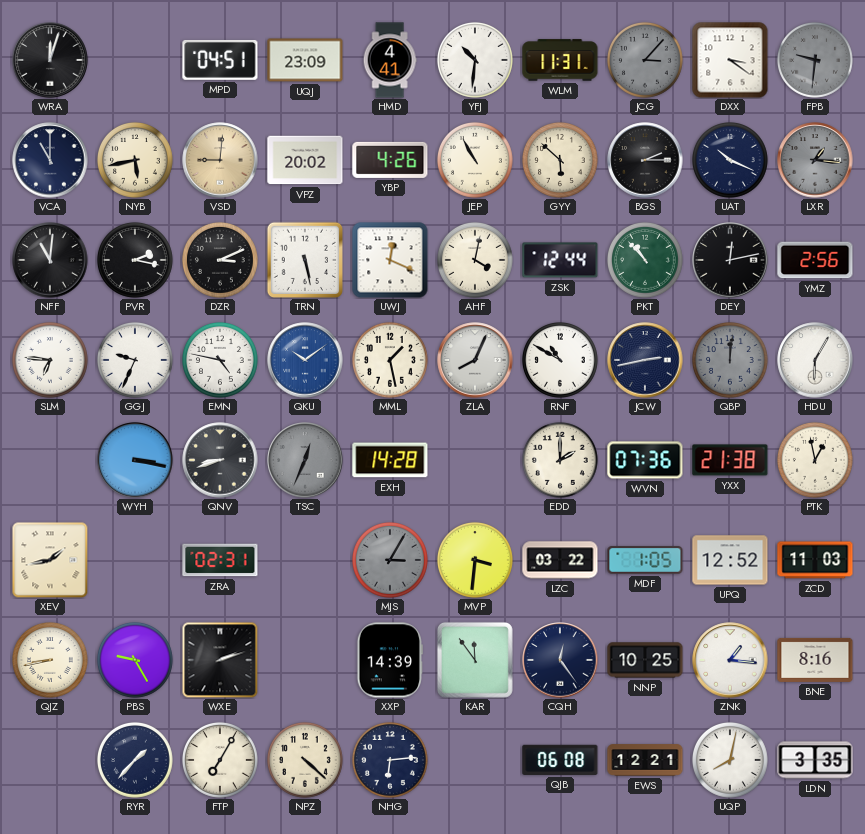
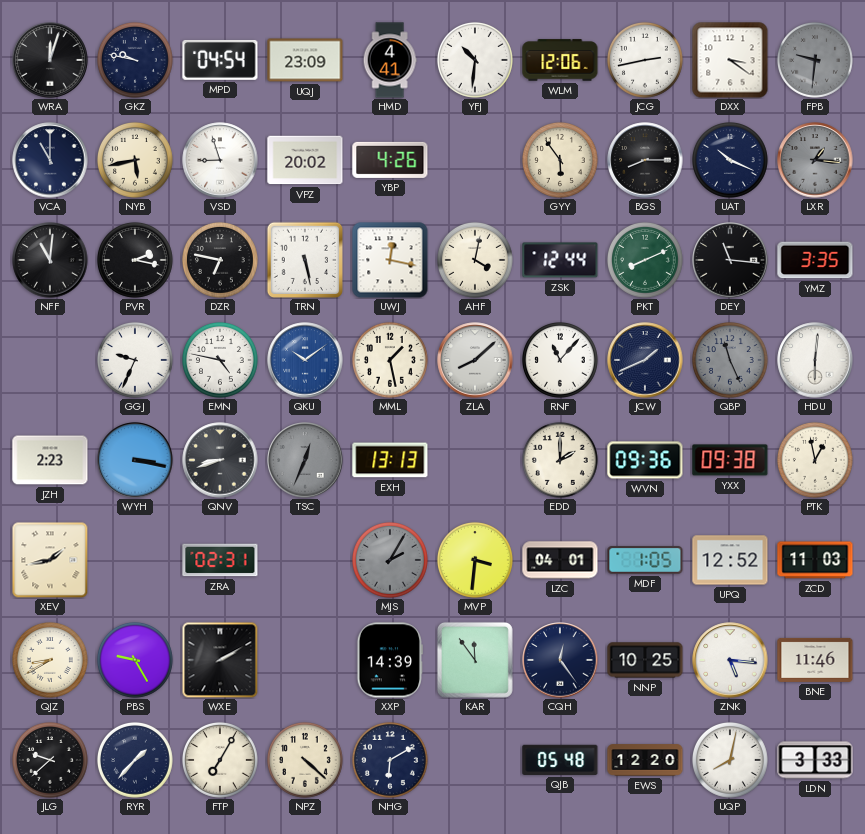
GKZ: none -> 9:47 (135, 60)
MPD: 04:51 -> 04:54 (220, 60)
WLM: 11:31 -> 12:06 (560, 60)
JCG: 3:07 -> 2:43 (645, 60)
JCG dial: grey -> white (645, 60)
VSD: 9:01 -> 8:57 (220, 160)
VSD dial: champagne -> white (220, 160)
JEP: 10:55 -> none (475, 160)
GYY: 5:52 -> 5:54 (560, 160)
BGS: 2:15 -> 8:15 (645, 160)
DZR: 3:11 -> 6:47 (220, 260)
UWJ: 12:19 -> 12:17 (390, 260)
PKT: 10:53 -> 8:11 (645, 260)
DEY: 12:13 -> 11:16 (730, 260)
YMZ: 2:56 -> 3:35 (815, 260)
SLM: 6:46 -> none (50, 360)
ZLA: 8:04 -> 8:08 (475, 360)
RNF: 10:50 -> 11:07 (560, 360)
JCW: 2:43 -> 1:41 (645, 360)
QBP: 12:01 -> 11:26 (730, 360)
HDU: 6:05 -> 6:01 (815, 360)
JZH: none -> 2:23 (50, 460)
EXH: 14:28 -> 13:13 (390, 460)
WVN: 07:36 -> 09:36 (645, 460)
YXX: 21:38 -> 09:38 (730, 460)
MJS: 3:05 -> 2:05 (390, 560)
LZC: 03:22 -> 04:01 (560, 560)
QJZ: 8:43 -> 8:40 (50, 660)
WXE: 2:12 -> 2:10 (220, 660)
ZNK: 1:16 -> 5:16 (730, 660)
BNE: 8:16 -> 11:46 (815, 660)
JLG: none -> 9:38 (50, 760)
NHG: 6:14 -> 6:10 (390, 760)
QJB: 06:08 -> 05:48 (560, 760)
EWS: 12:21 -> 12:20 (645, 760)
LDN: 3:35 -> 3:33 (815, 760)
